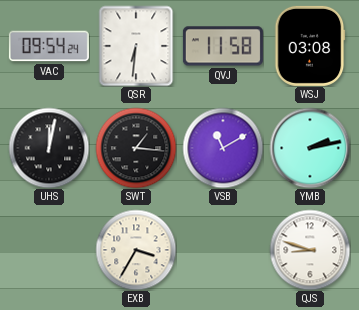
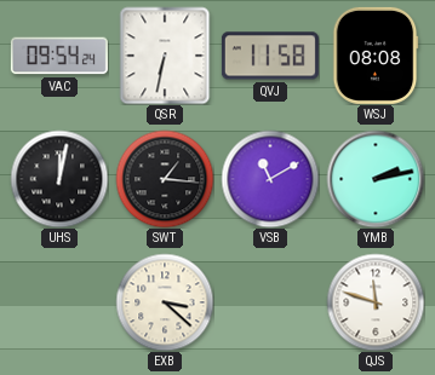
QSR: 6:31 -> 6:32 (165, 56)
WSJ: 03:08 -> 08:08 (376, 56)
EXB: 3:35 -> 3:22 (165, 302)
QJS: 8:48 -> 11:48 (376, 302)
